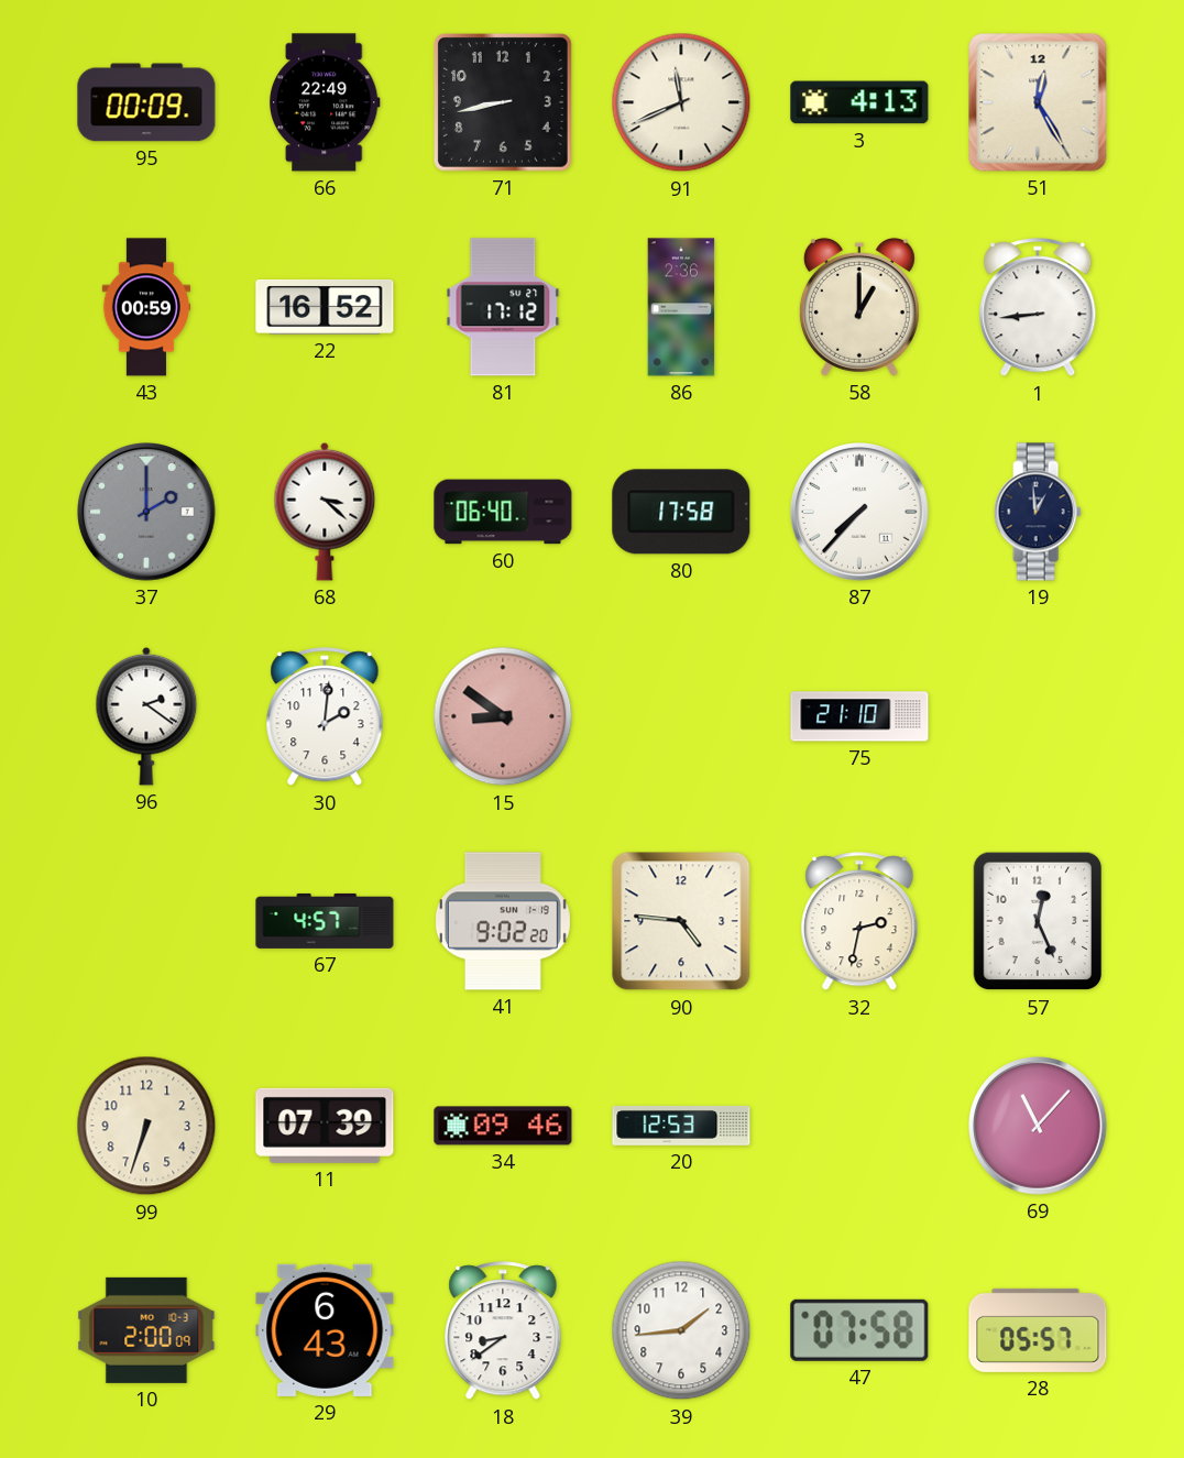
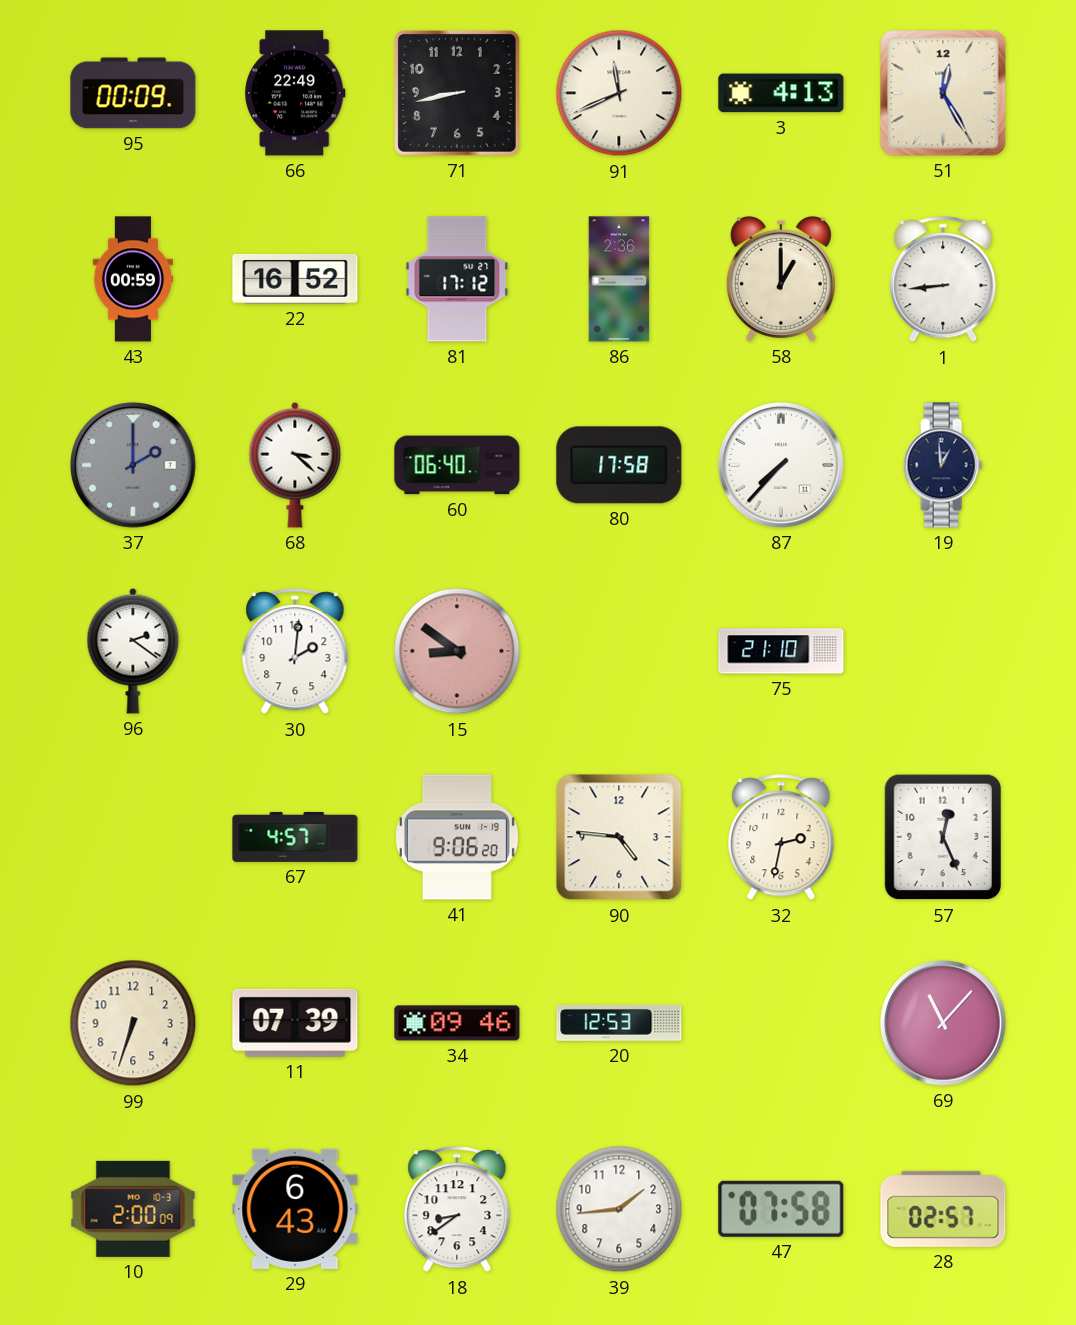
41: 9:02 -> 9:06 (457, 837)
28: 05:57 -> 02:57 (943, 1209)
